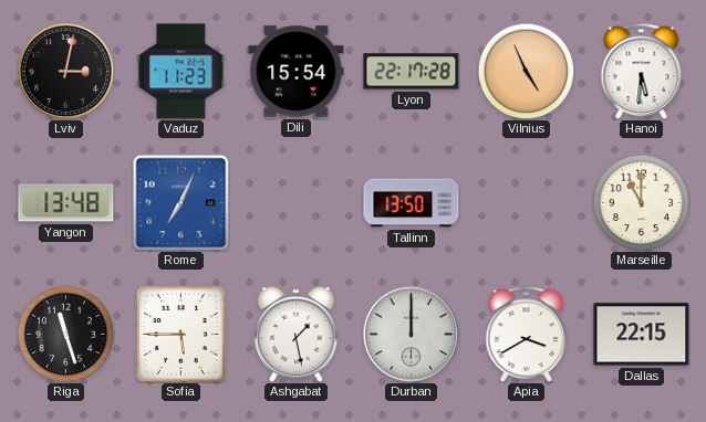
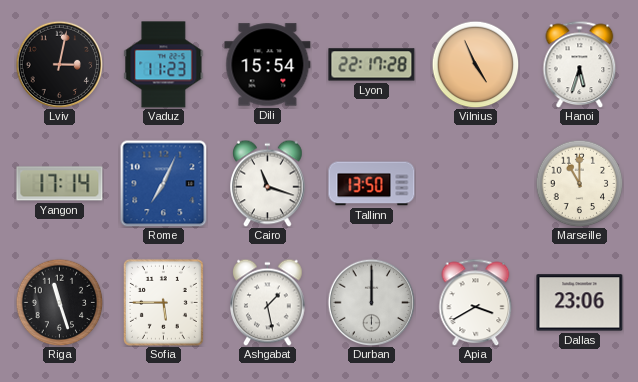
Hanoi: 5:31 -> 5:33 (580, 64)
Yangon: 13:48 -> 17:14 (60, 184)
Cairo: none -> 11:18 (268, 183)
Dallas: 22:15 -> 23:06 (580, 303)
